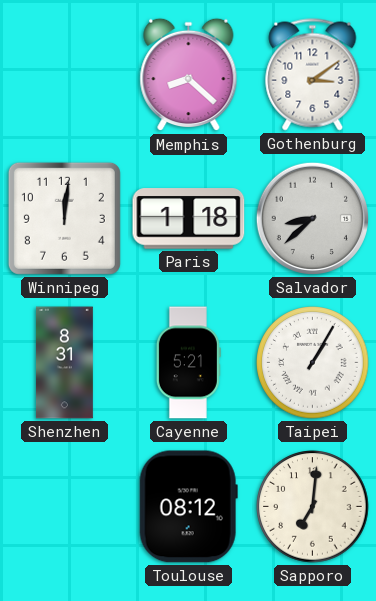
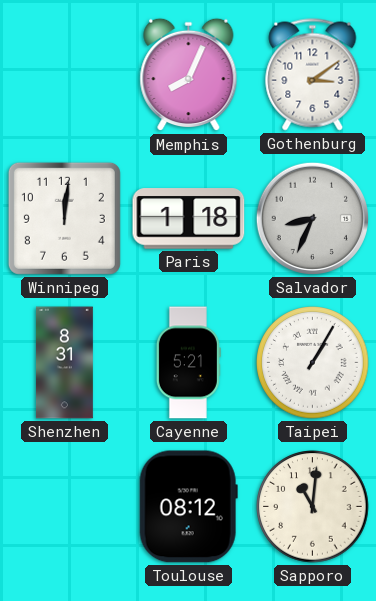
Memphis: 8:22 -> 8:04 (189, 75)
Salvador: 8:38 -> 8:34 (312, 218)
Sapporo: 7:01 -> 11:01 (313, 507)
